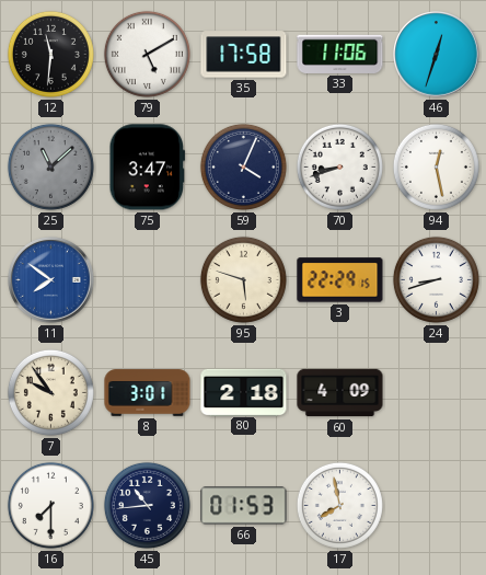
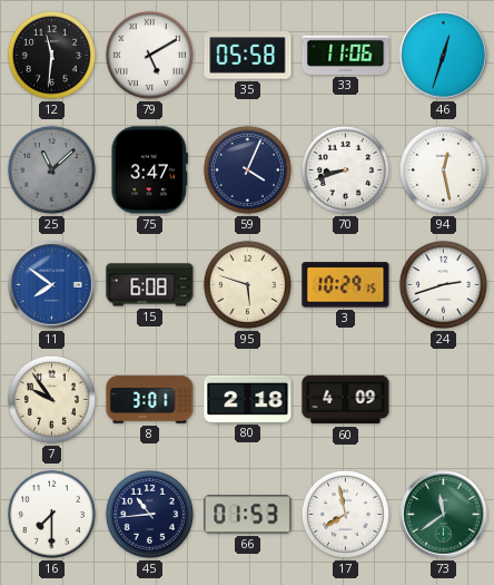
35: 17:58 -> 05:58 (248, 56)
15: none -> 6:08 (150, 285)
3: 22:29 -> 10:29 (346, 285)
24: 8:42 -> 2:42 (443, 284)
73: none -> 11:39 (444, 515)
